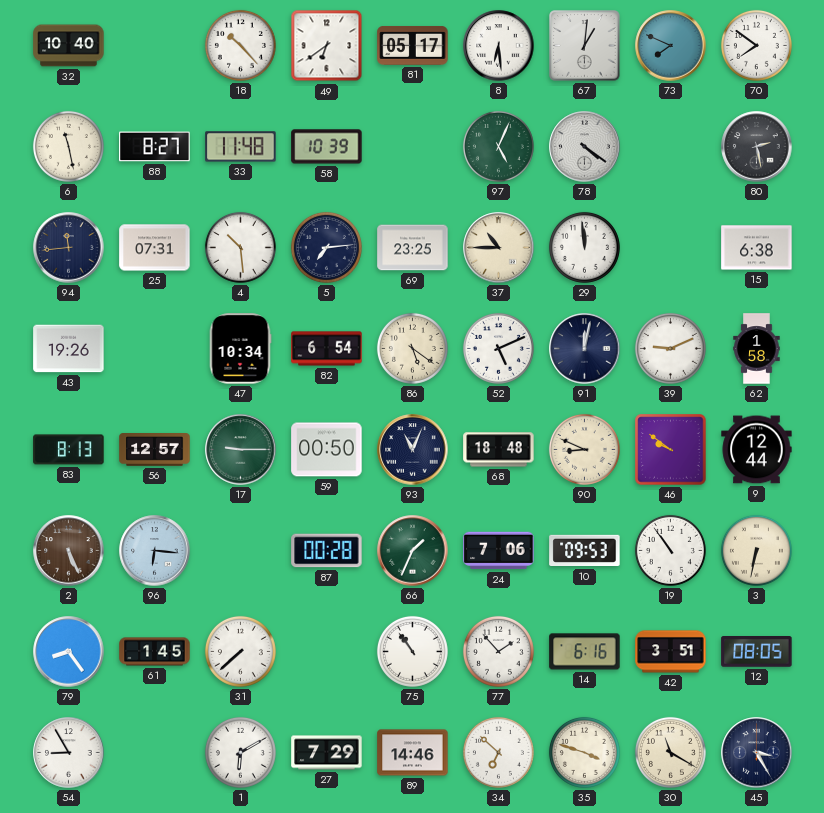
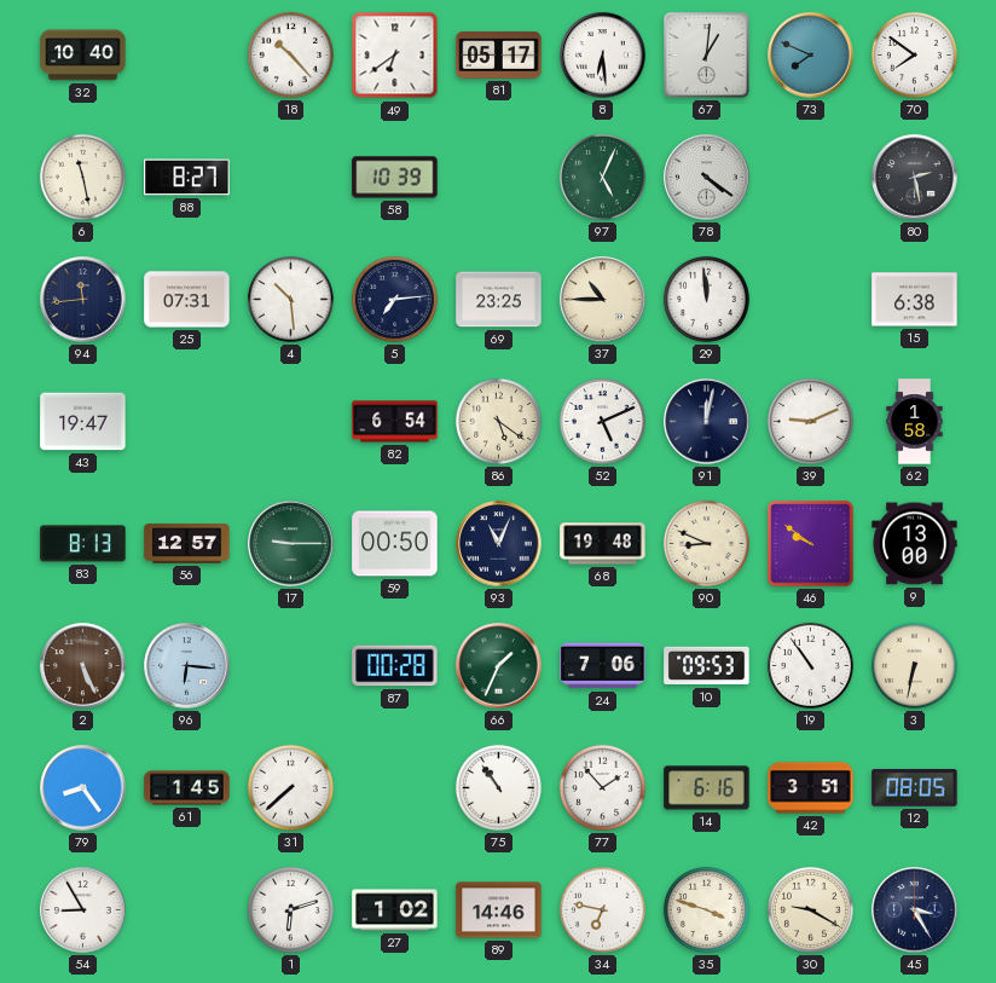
33: 11:48 -> none (241, 147)
43: 19:26 -> 19:47 (83, 422)
47: 10:34 -> none (240, 349)
68: 18:48 -> 19:48 (603, 544)
9: 12:44 -> 13:00 (915, 544)
1: 6:10 -> 6:12 (290, 909)
27: 7:29 -> 1:02 (395, 910)
34: 6:52 -> 6:47 (602, 909)
30: 11:20 -> 9:20 (810, 909)
